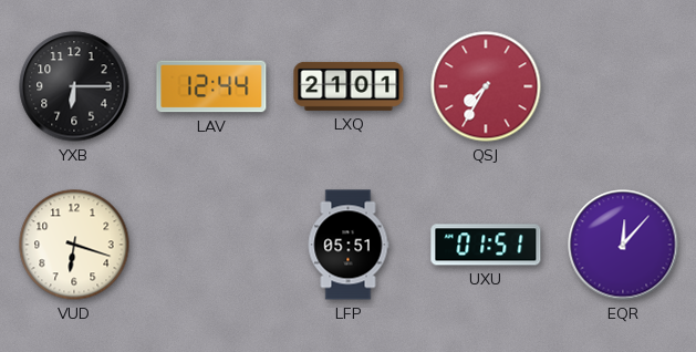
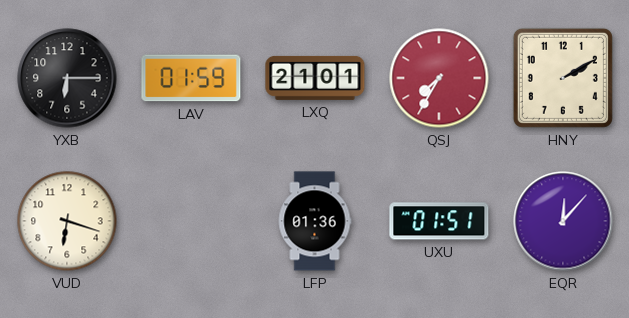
LAV: 12:44 -> 01:59 (191, 78)
HNY: none -> 2:10 (563, 78)
LFP: 05:51 -> 01:36 (315, 221)
